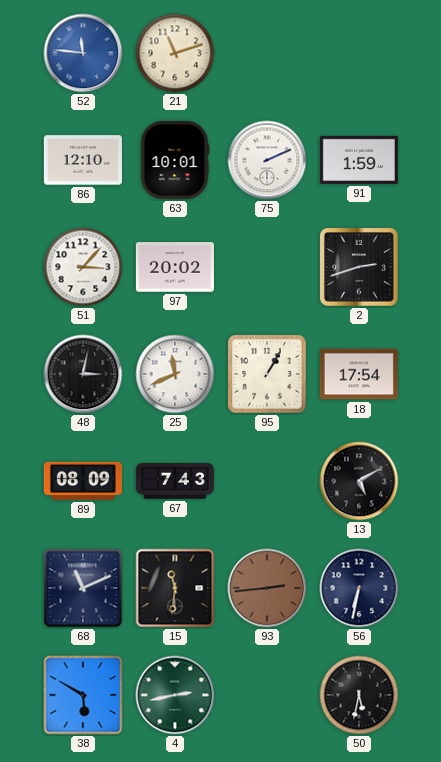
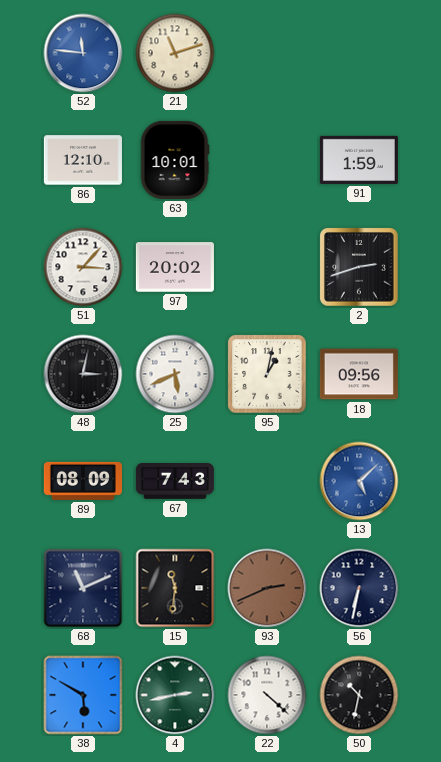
75: 2:11 -> none (267, 160)
25: 11:41 -> 5:41 (175, 374)
95: 1:05 -> 1:02 (267, 374)
18: 17:54 -> 09:56 (359, 374)
13: 5:10 -> 5:08 (359, 481)
13 dial: black -> blue (359, 481)
93: 2:44 -> 2:41 (267, 588)
22: none -> 4:22 (267, 695)
50: 5:32 -> 10:32 (359, 695)
